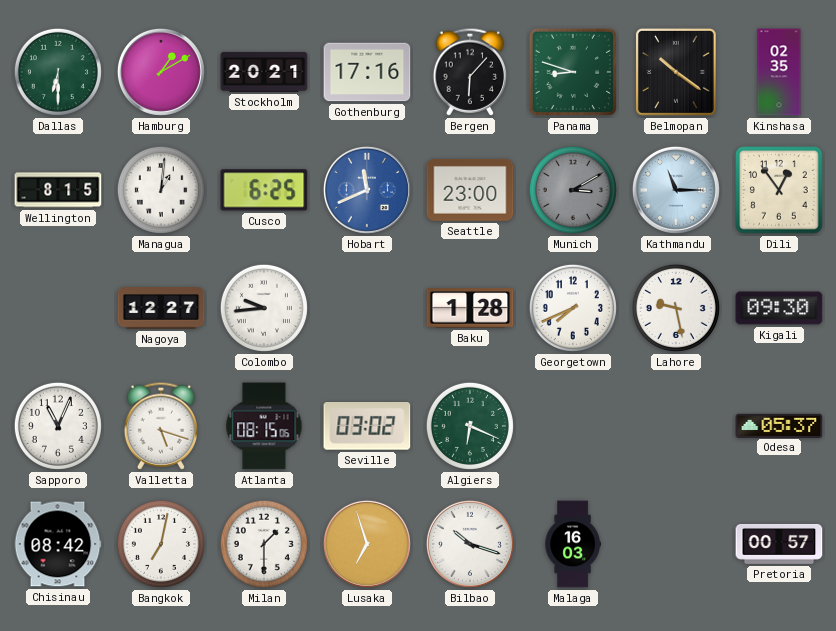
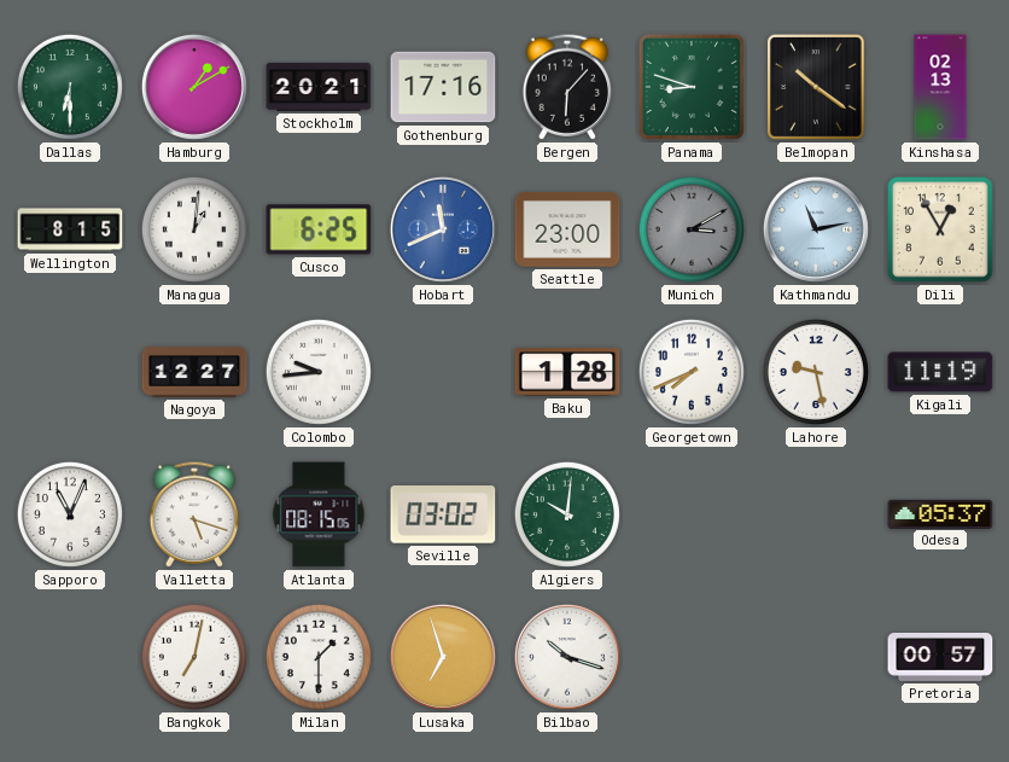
Kinshasa: 02:35 -> 02:13 (940, 87)
Kathmandu: 11:15 -> 11:13 (816, 229)
Dili: 12:54 -> 12:55 (940, 229)
Kigali: 09:30 -> 11:19 (940, 372)
Algiers: 6:19 -> 10:01 (567, 514)
Chisinau: 08:42 -> none (58, 544)
Malaga: 16:03 -> none (573, 544)
